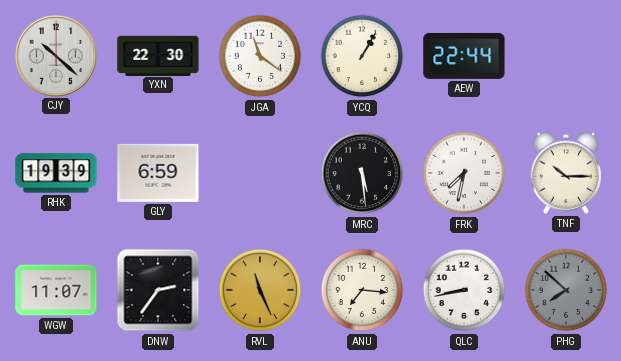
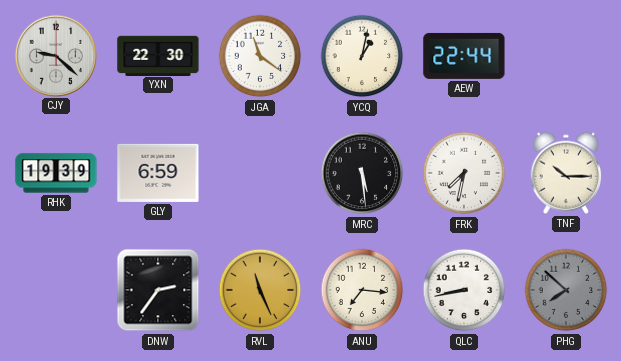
CJY: 10:22 -> 9:22 (55, 55)
YCQ: 1:05 -> 1:02 (362, 56)
WGW: 11:07 -> none (56, 290)
